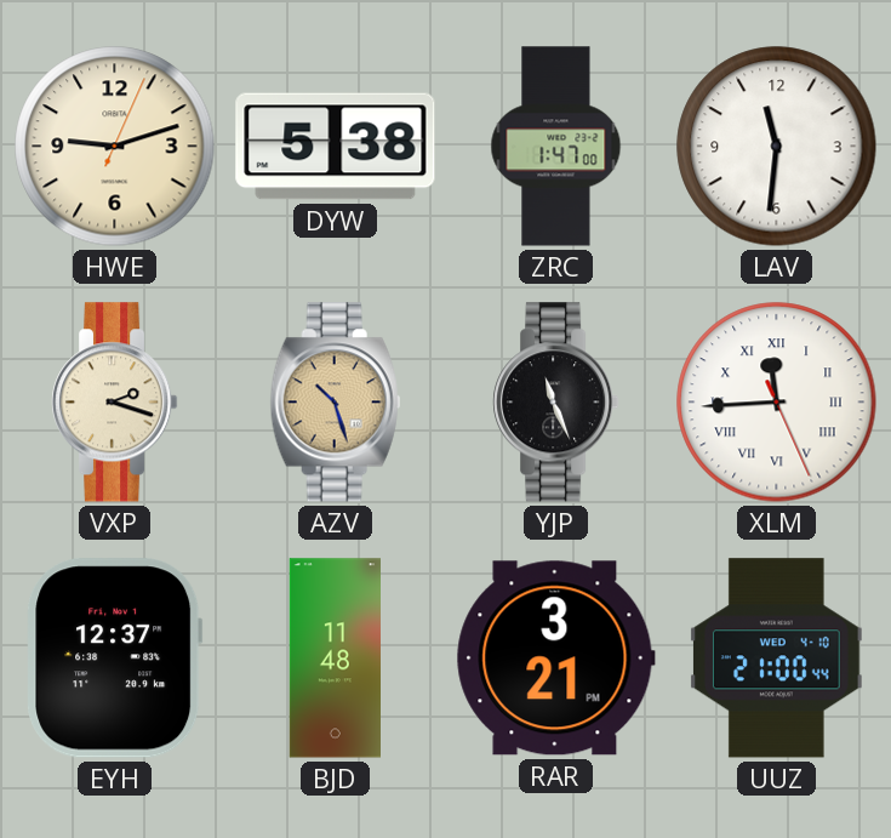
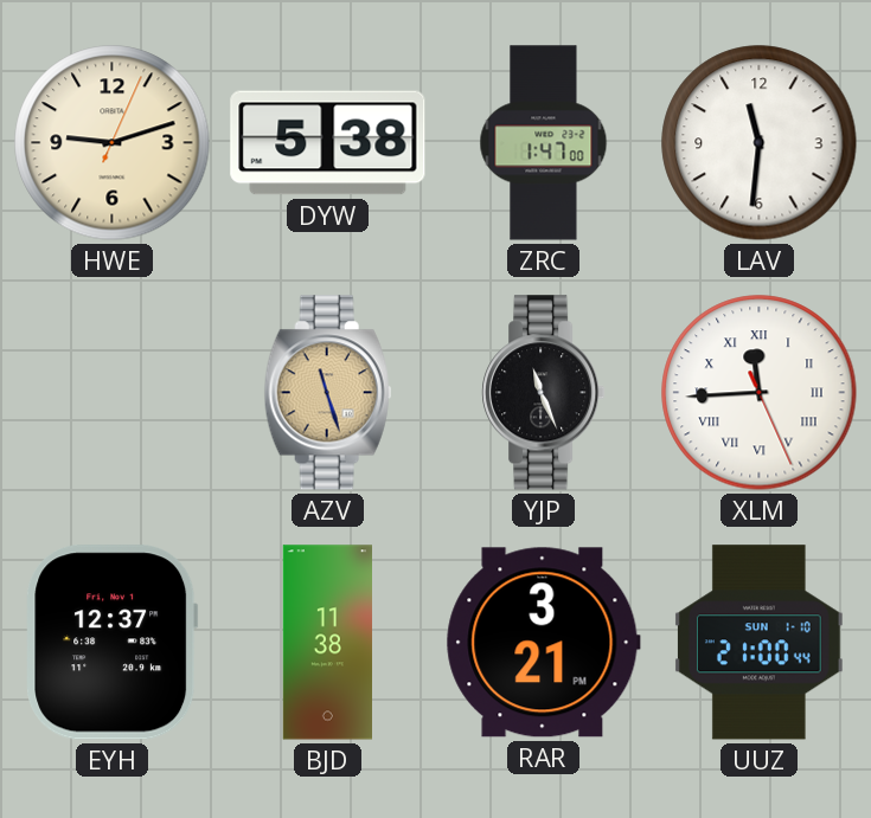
VXP: 2:18 -> none (115, 403)
AZV: 10:27 -> 11:27 (327, 393)
BJD: 11:48 -> 11:38 (327, 643)
UUZ date: WED 4-10 -> SUN 1-10 (758, 643)
